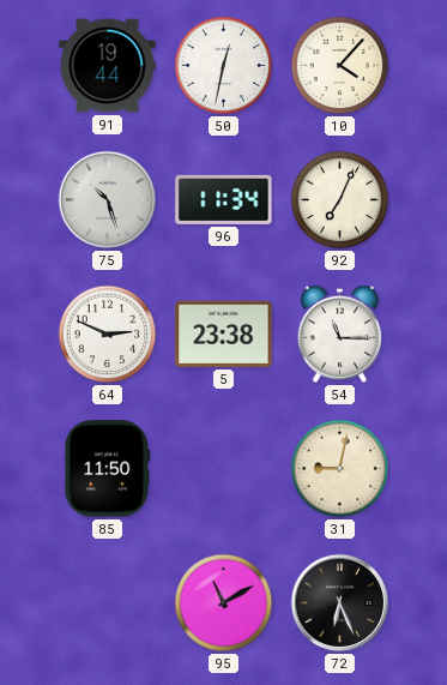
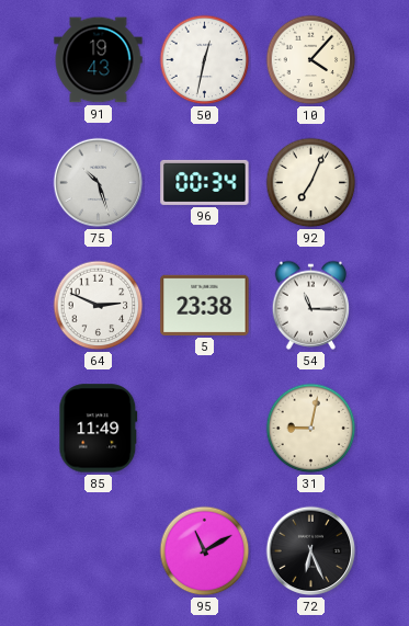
91: 19:44 -> 19:43 (99, 60)
96: 11:34 -> 00:34 (205, 182)
85: 11:50 -> 11:49 (99, 429)
